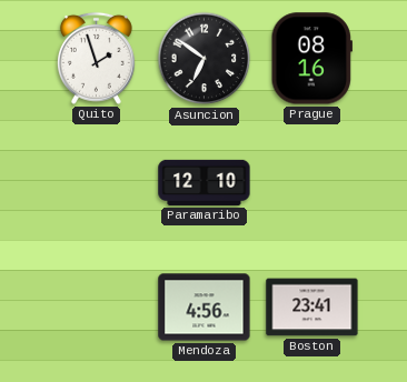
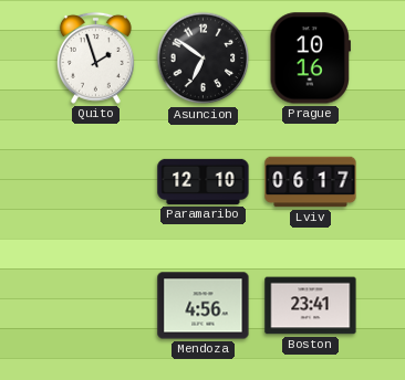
Prague: 08:16 -> 10:16 (310, 59)
Lviv: none -> 06:17 (311, 182)
